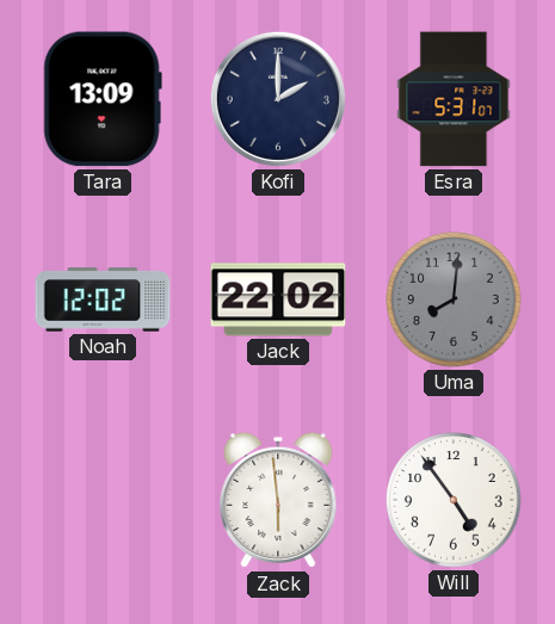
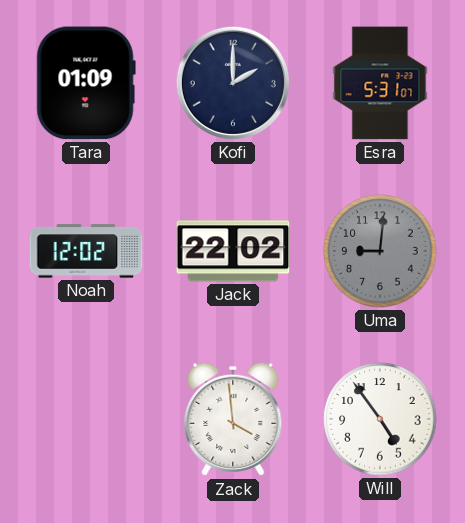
Tara: 13:09 -> 01:09 (86, 83)
Uma: 8:01 -> 9:01 (380, 251)
Zack: 5:59 -> 3:59 (233, 419)
